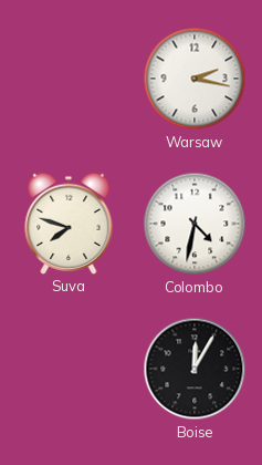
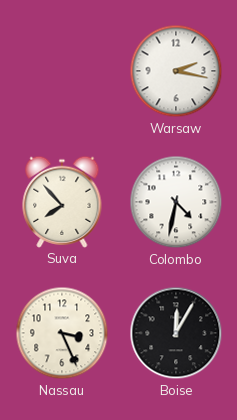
Suva: 7:48 -> 7:53 (62, 202)
Nassau: none -> 3:26 (62, 333)
